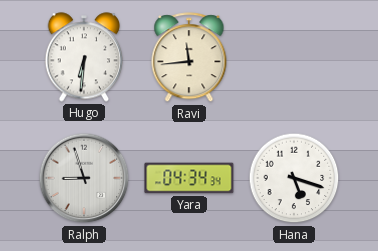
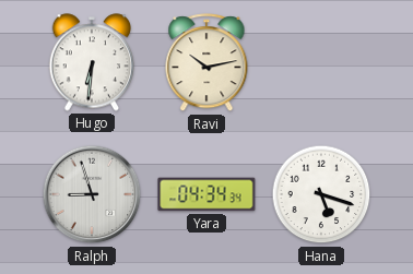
Ravi: 11:44 -> 10:13 (206, 63)
